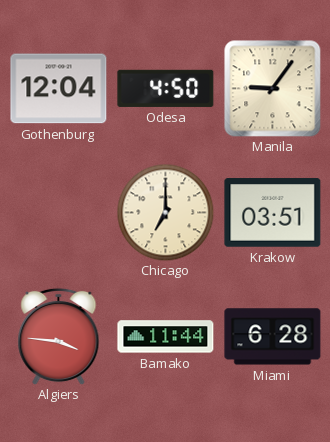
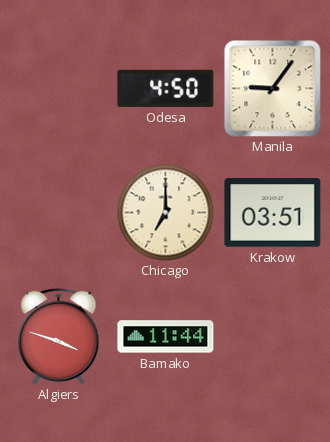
Gothenburg: 12:04 -> none (59, 89)
Algiers: 3:46 -> 3:48 (59, 336)
Miami: 6:28 -> none (273, 337)
